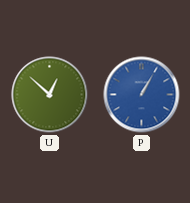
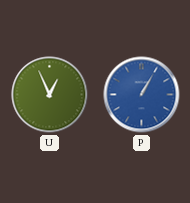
U: 12:52 -> 12:56 (50, 95)
